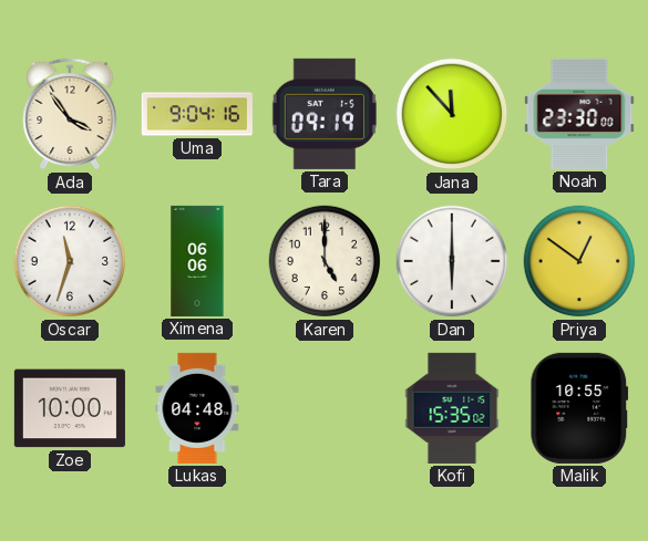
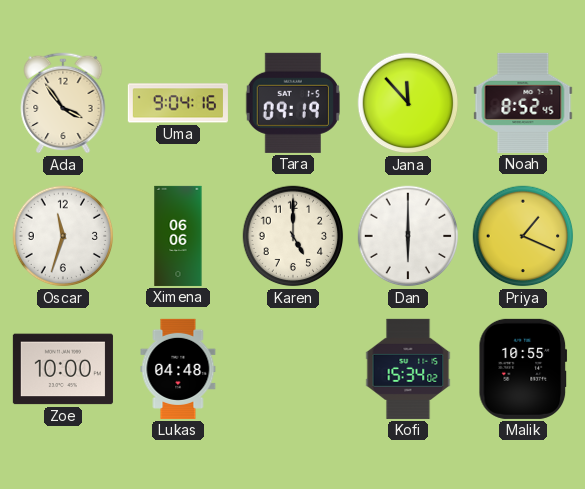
Noah: 23:30 -> 8:52 (523, 103)
Priya: 12:51 -> 1:19 (523, 236)
Kofi: 15:35 -> 15:34 (408, 369)
